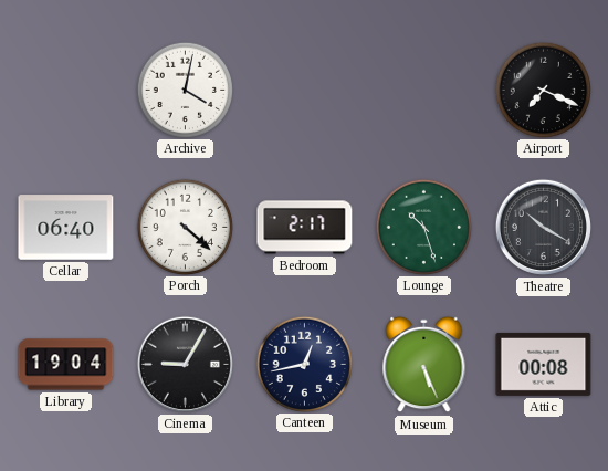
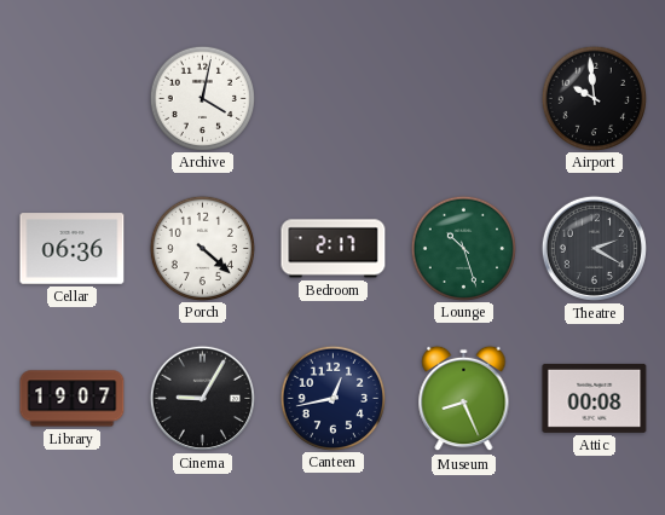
Airport: 7:19 -> 9:59 (594, 98)
Cellar: 06:40 -> 06:36 (73, 249)
Theatre: 10:20 -> 2:20 (594, 248)
Library: 19:04 -> 19:07 (73, 399)
Museum: 5:26 -> 8:26 (464, 399)
